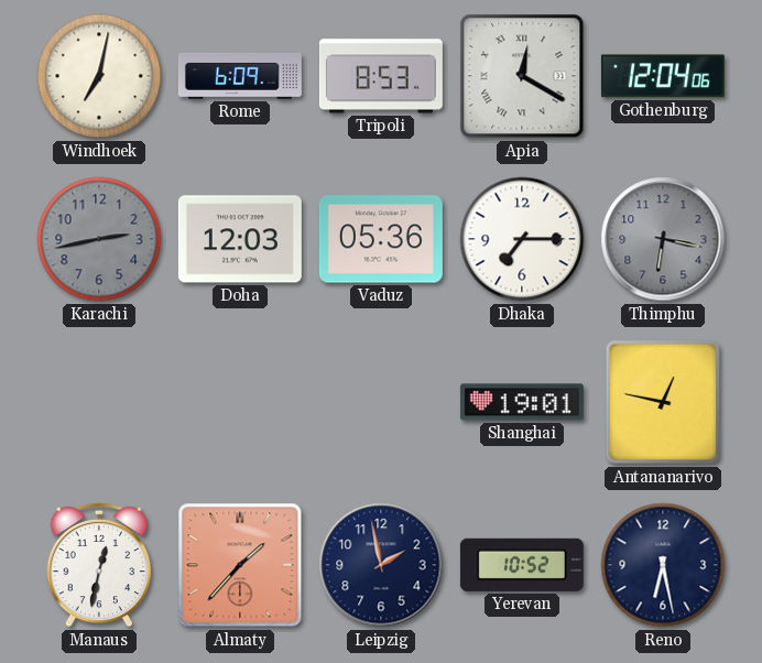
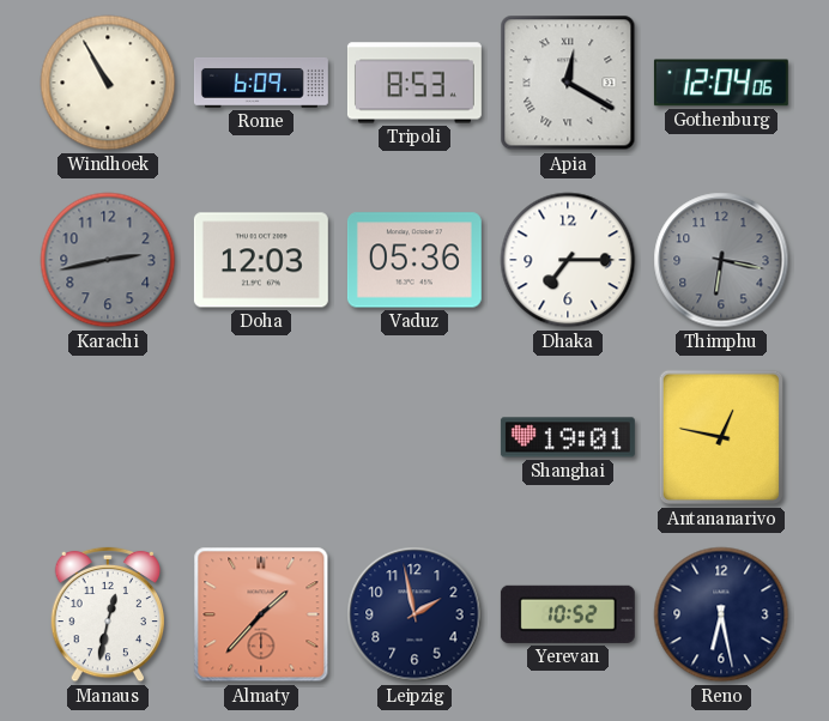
Windhoek: 7:02 -> 10:55 (108, 83)
